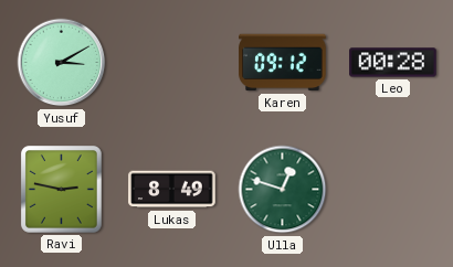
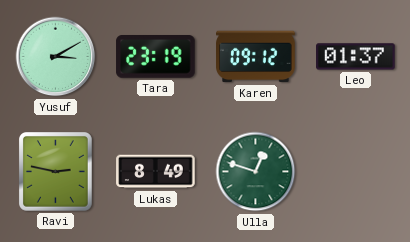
Tara: none -> 23:19 (156, 57)
Leo: 00:28 -> 01:37 (356, 57)
